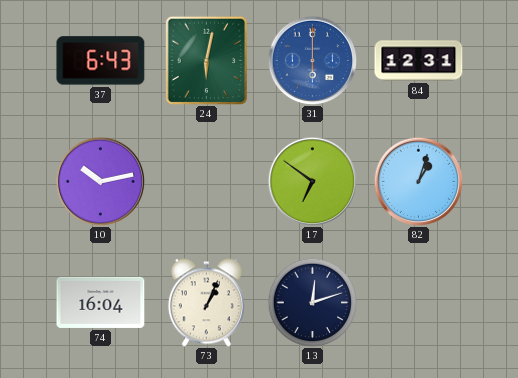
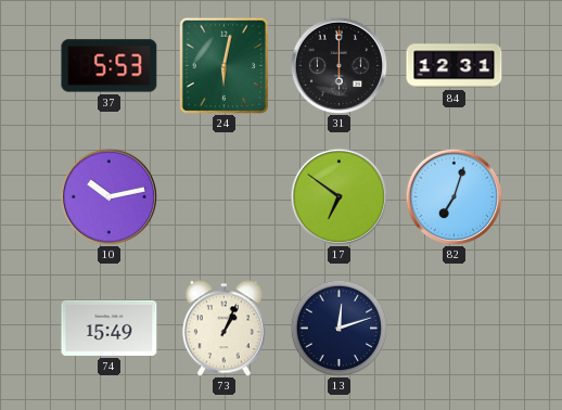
37: 6:43 -> 5:53 (110, 66)
31 dial: blue -> black (339, 65)
82: 1:03 -> 7:03 (454, 196)
74: 16:04 -> 15:49 (110, 328)
